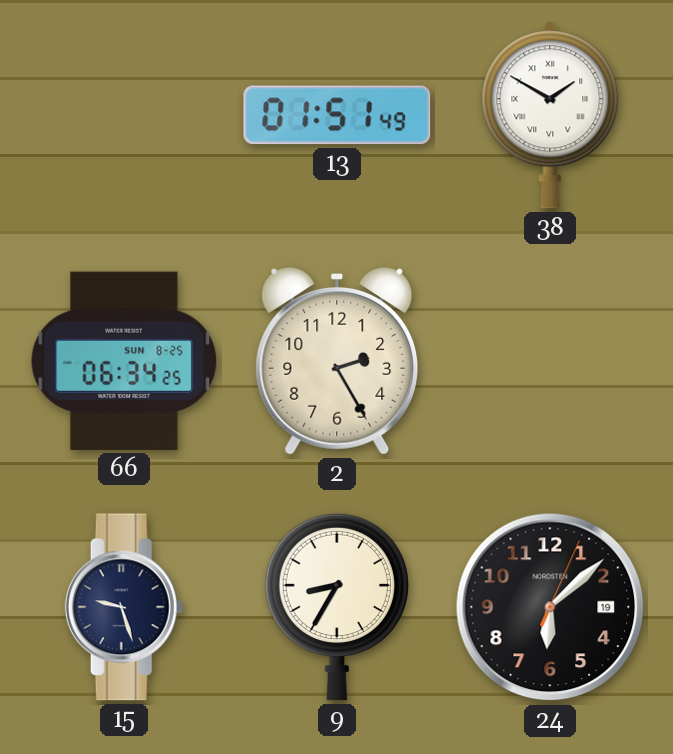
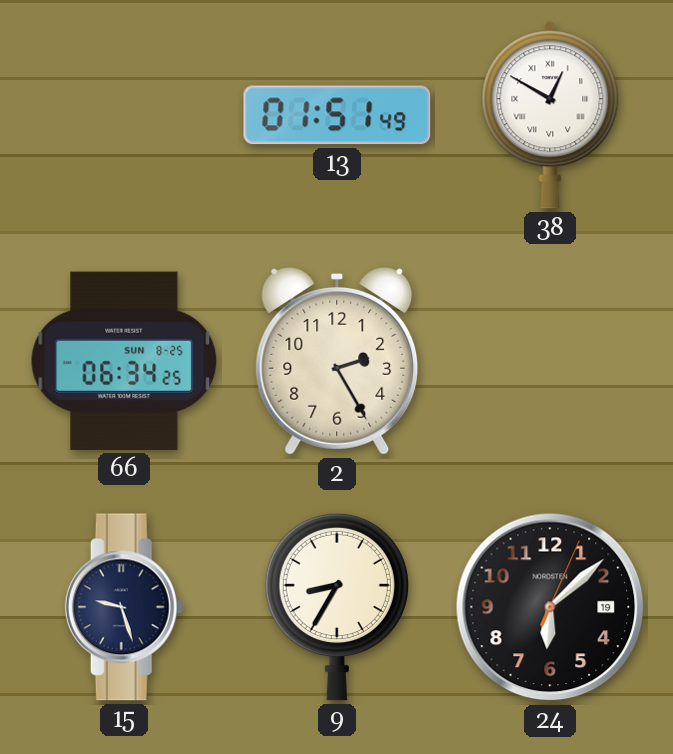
38: 1:50 -> 12:50 (550, 115)
